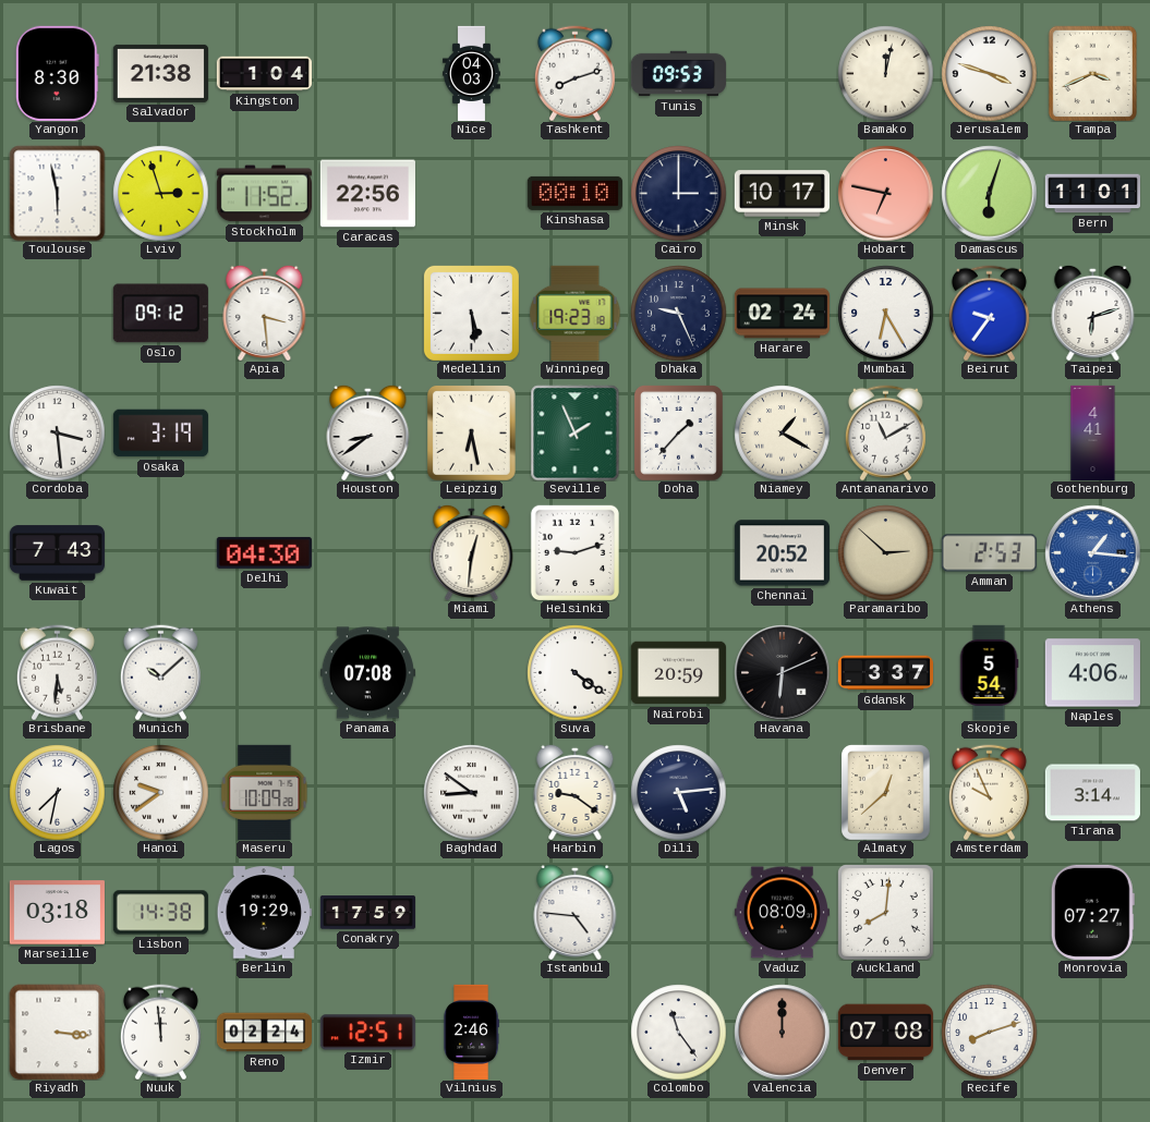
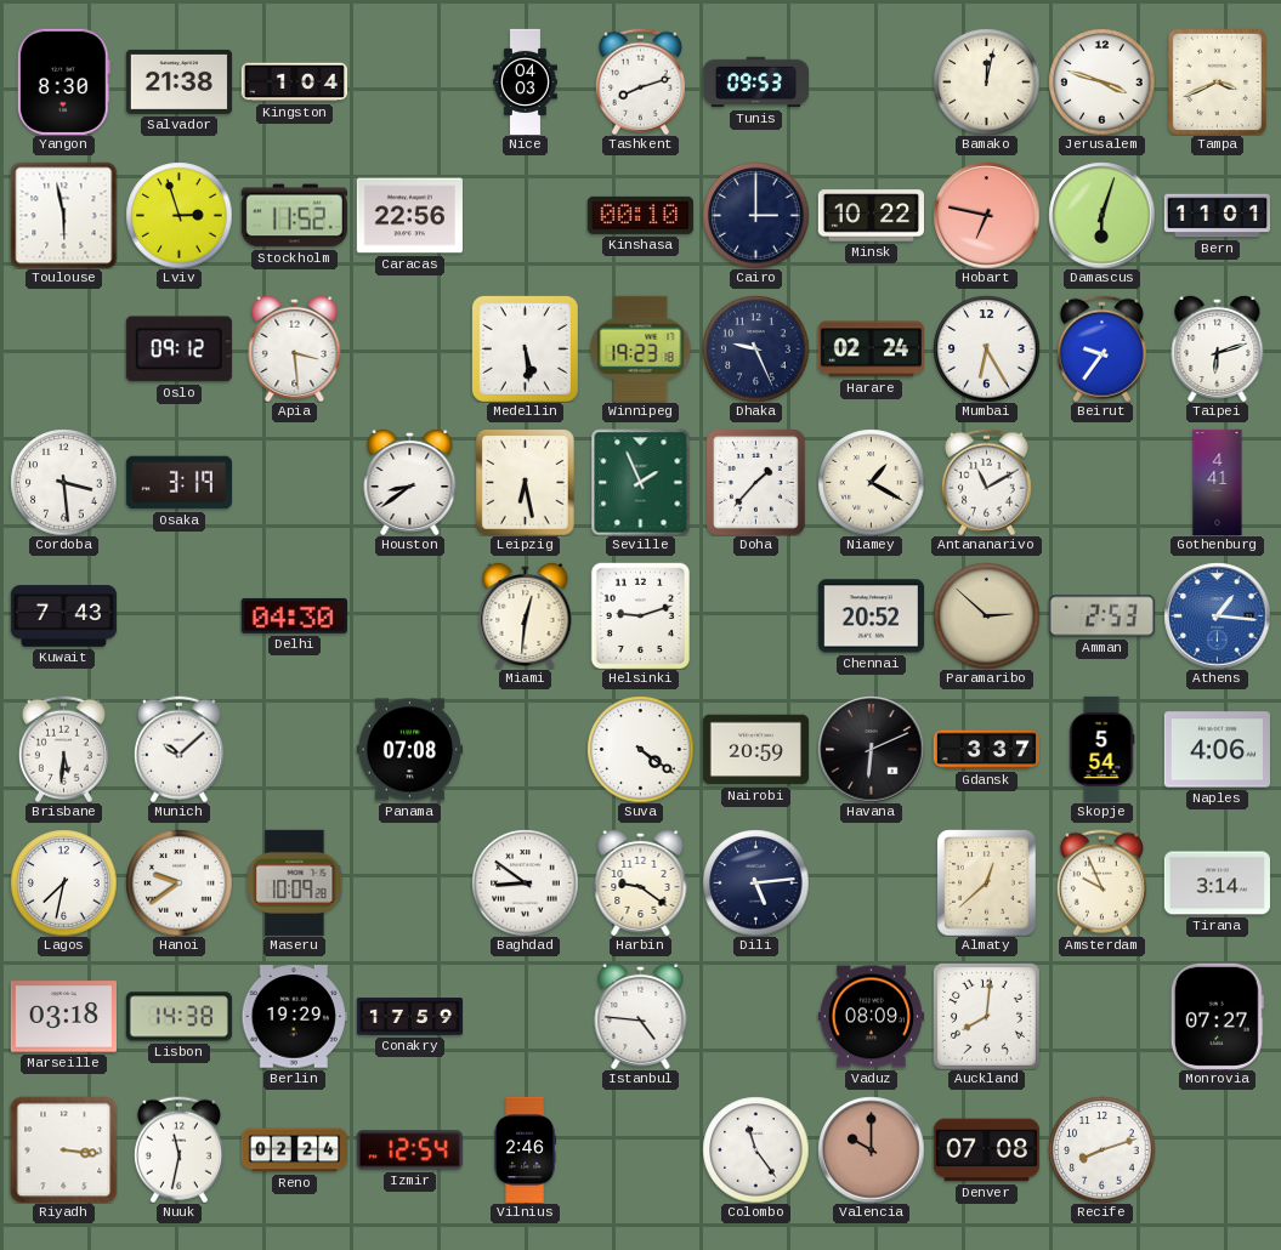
Minsk: 10:17 -> 10:22 (871, 216)
Nuuk: 11:59 -> 11:32 (178, 1149)
Izmir: 12:51 -> 12:54 (409, 1150)
Valencia: 12:00 -> 10:00 (871, 1149)
